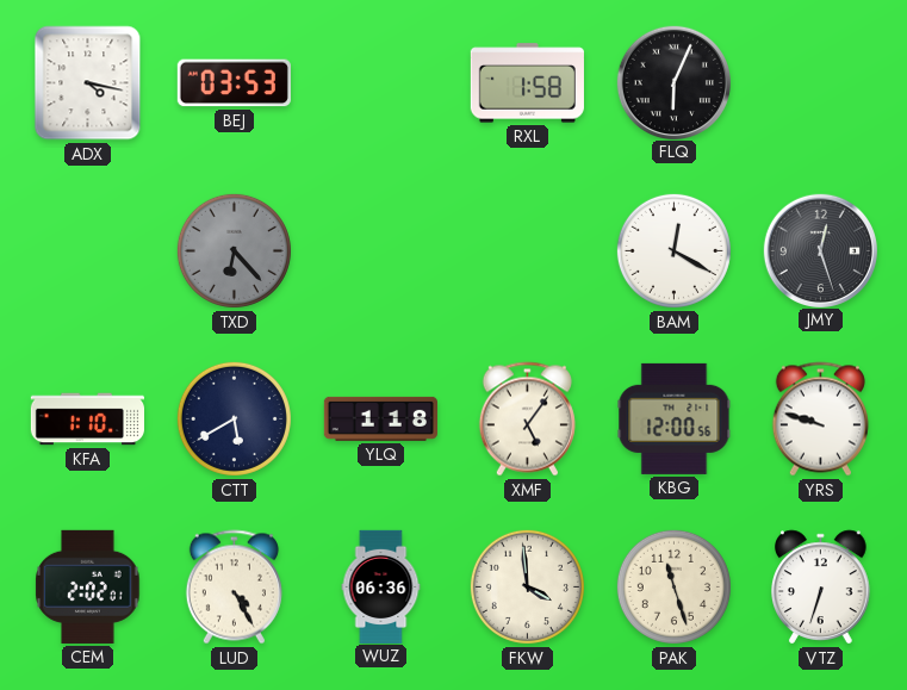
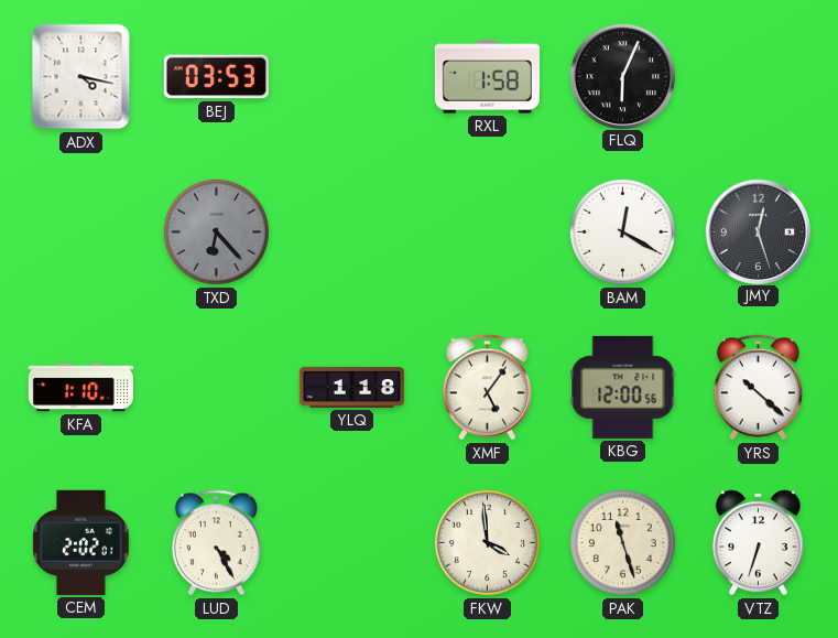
CTT: 5:40 -> none (234, 418)
YRS: 9:48 -> 10:22 (758, 388)
WUZ: 06:36 -> none (381, 586)
